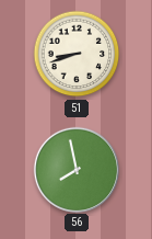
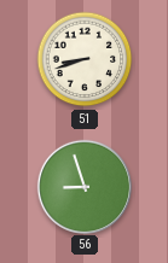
56: 7:58 -> 8:57 (83, 186)
